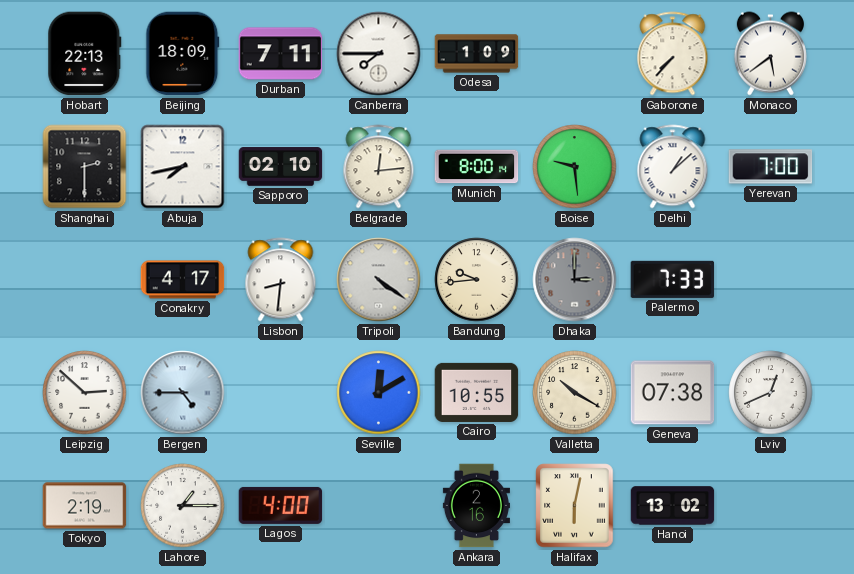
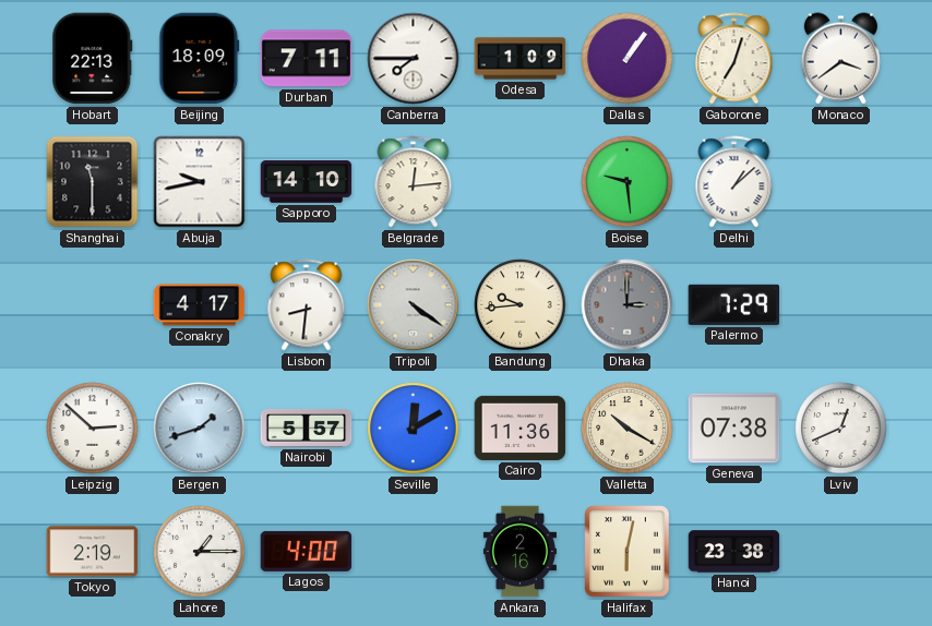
Dallas: none -> 1:06 (628, 59)
Gaborone: 7:37 -> 7:03 (734, 59)
Monaco: 5:39 -> 3:39 (840, 59)
Shanghai: 2:30 -> 11:30 (93, 182)
Abuja: 7:43 -> 9:43 (200, 182)
Sapporo: 02:10 -> 14:10 (307, 182)
Munich: 8:00 -> none (477, 167)
Yerevan: 7:00 -> none (771, 167)
Palermo: 7:33 -> 7:29 (734, 304)
Bergen: 4:45 -> 1:42 (200, 429)
Nairobi: none -> 5:57 (307, 428)
Cairo: 10:55 -> 11:36 (521, 428)
Hanoi: 13:02 -> 23:38 (734, 552)
